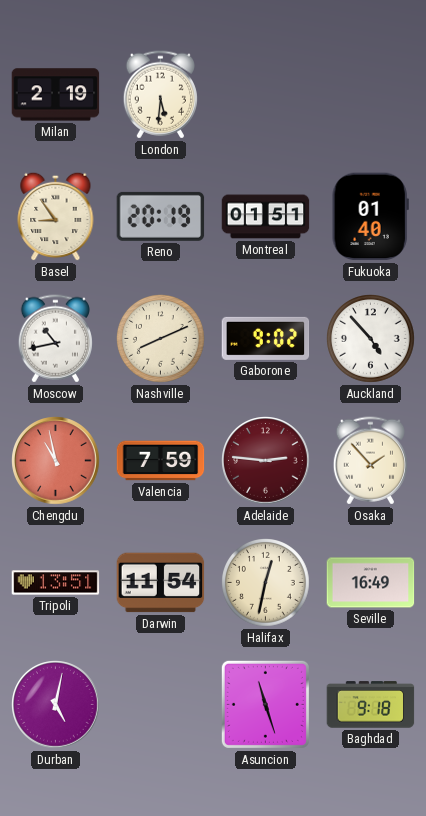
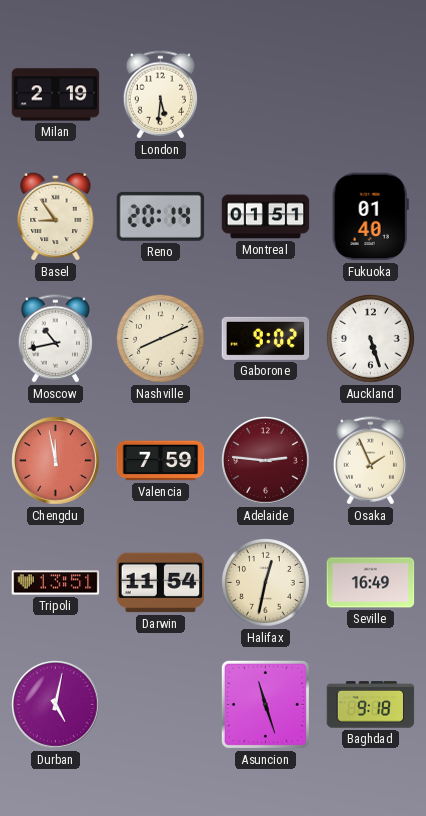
Reno: 20:19 -> 20:14 (161, 216)
Auckland: 4:53 -> 5:27 (371, 339)
Chengdu: 10:58 -> 11:58 (56, 461)
Osaka: 1:53 -> 1:56 (370, 461)
